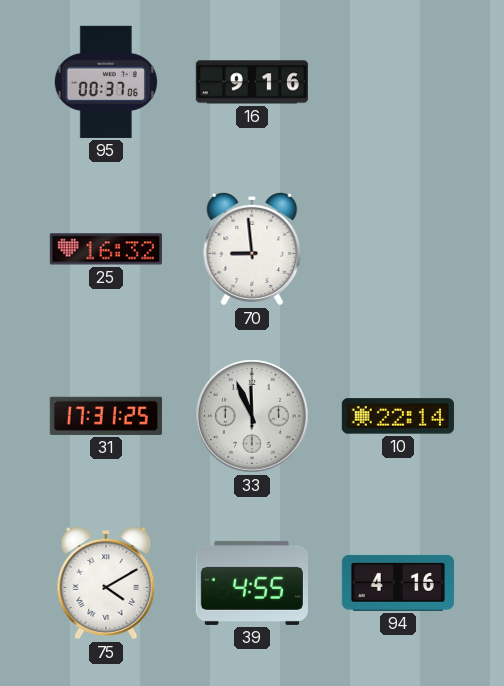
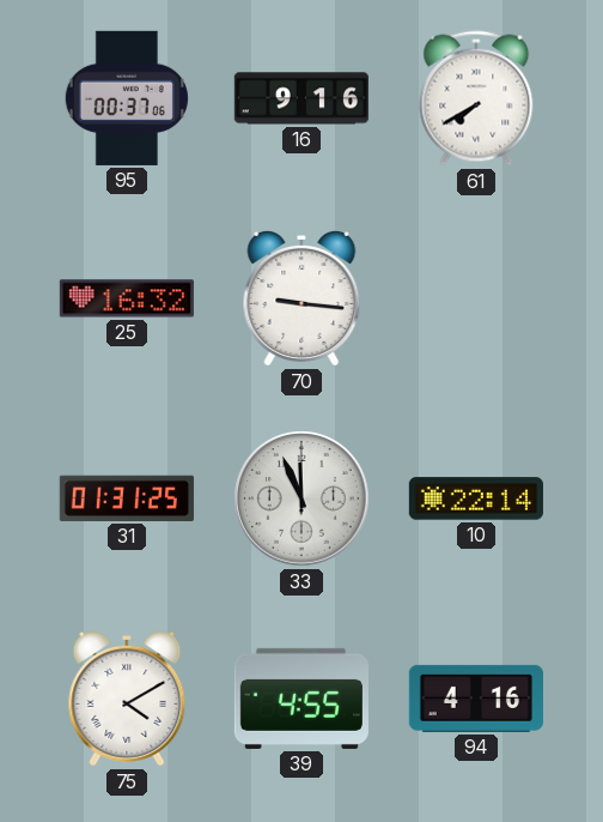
61: none -> 7:40 (476, 98)
70: 8:59 -> 9:16 (301, 298)
31: 17:31 -> 01:31 (127, 498)
